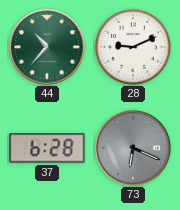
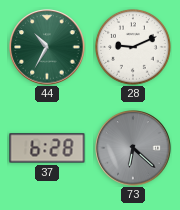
44: 10:37 -> 10:35 (47, 47)
73: 6:19 -> 6:22 (133, 148)
